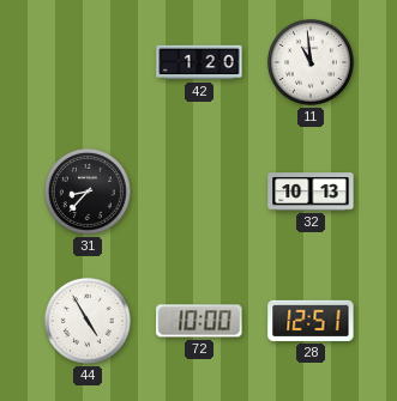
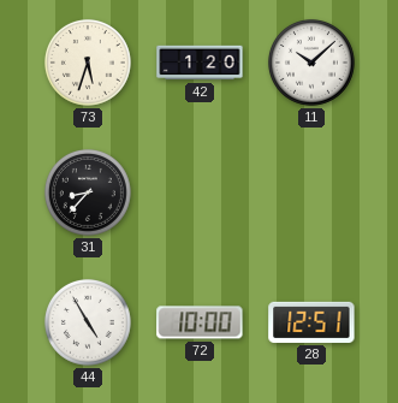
73: none -> 5:33 (88, 63)
11: 10:59 -> 10:08 (311, 63)
32: 10:13 -> none (311, 192)
